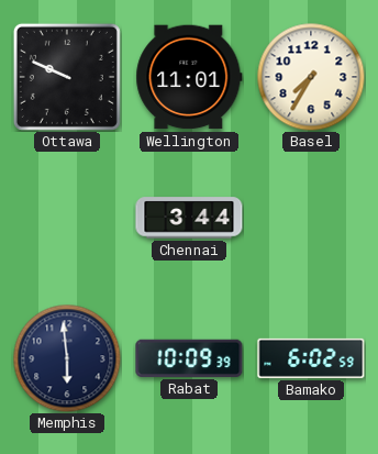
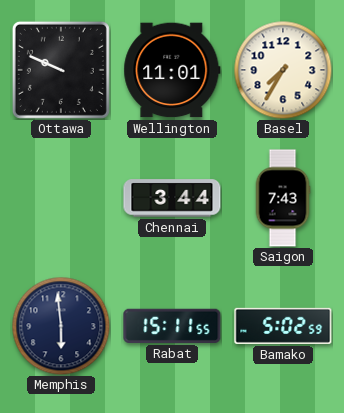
Saigon: none -> 7:43 (283, 198)
Rabat: 10:09 -> 15:11 (172, 326)
Bamako: 6:02 -> 5:02 (283, 326)
